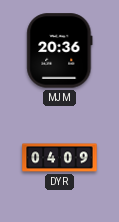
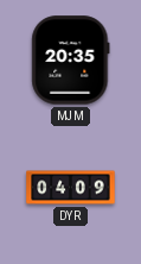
MJM: 20:36 -> 20:35 (71, 61)
